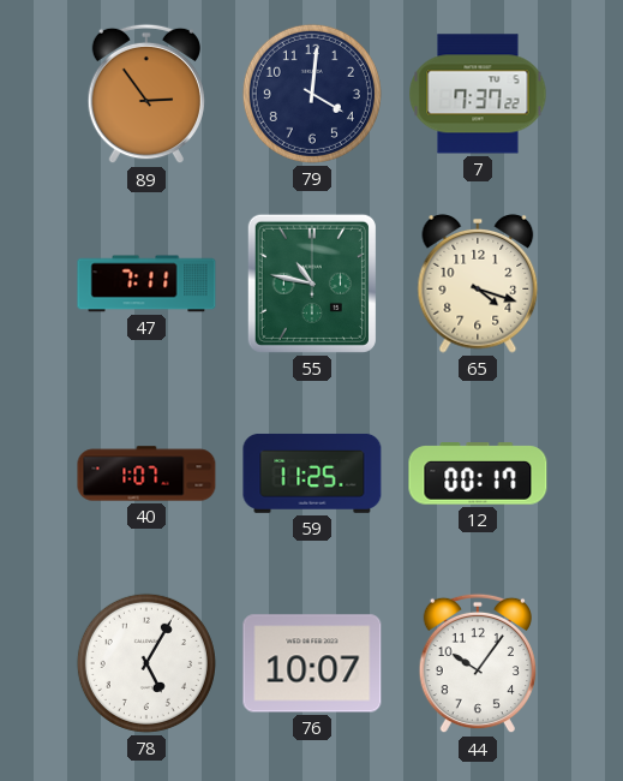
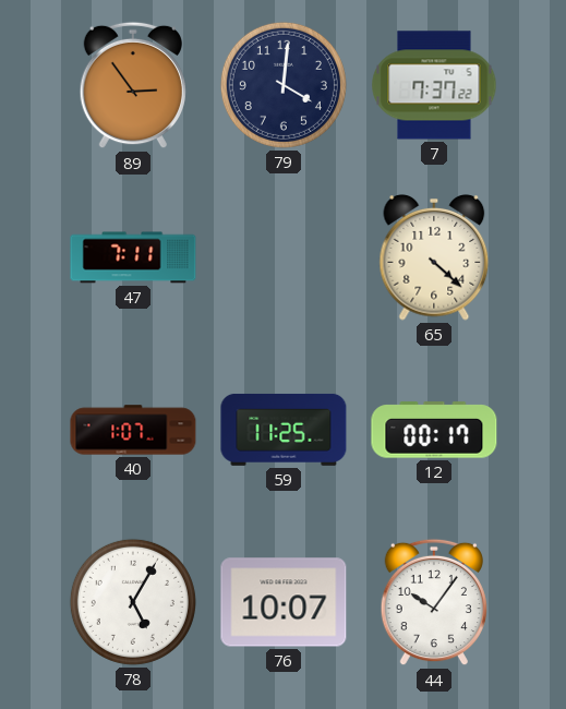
55: 10:47 -> none (312, 284)
65: 4:18 -> 4:22 (434, 257)
